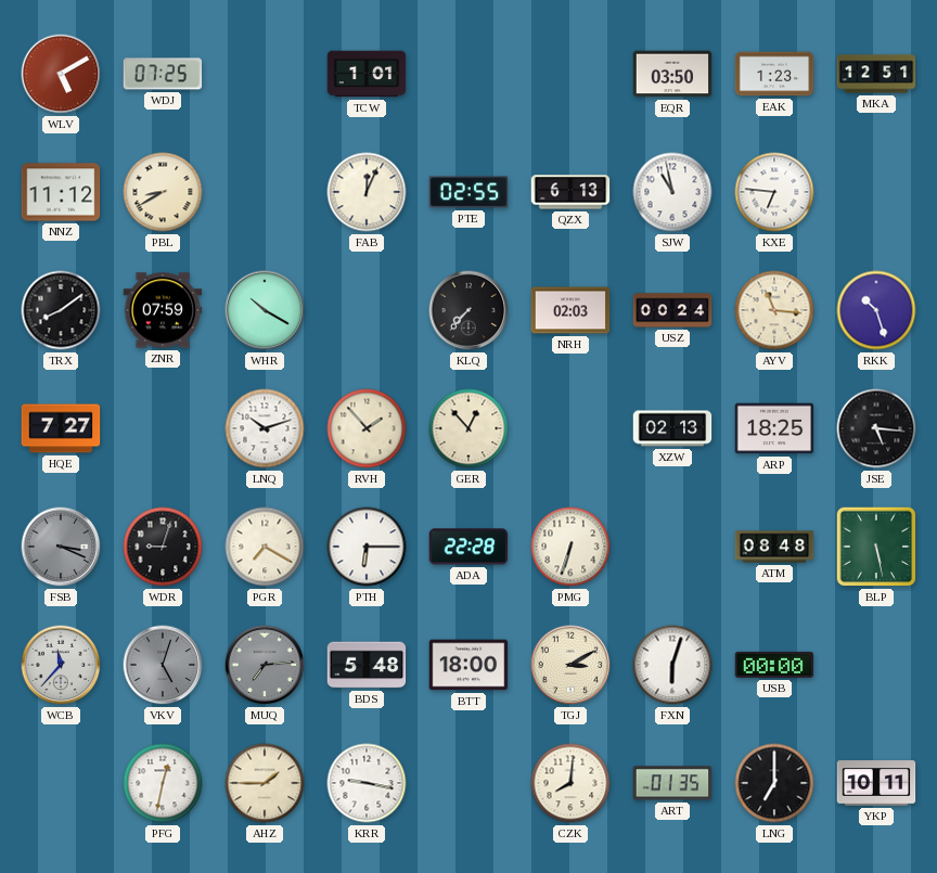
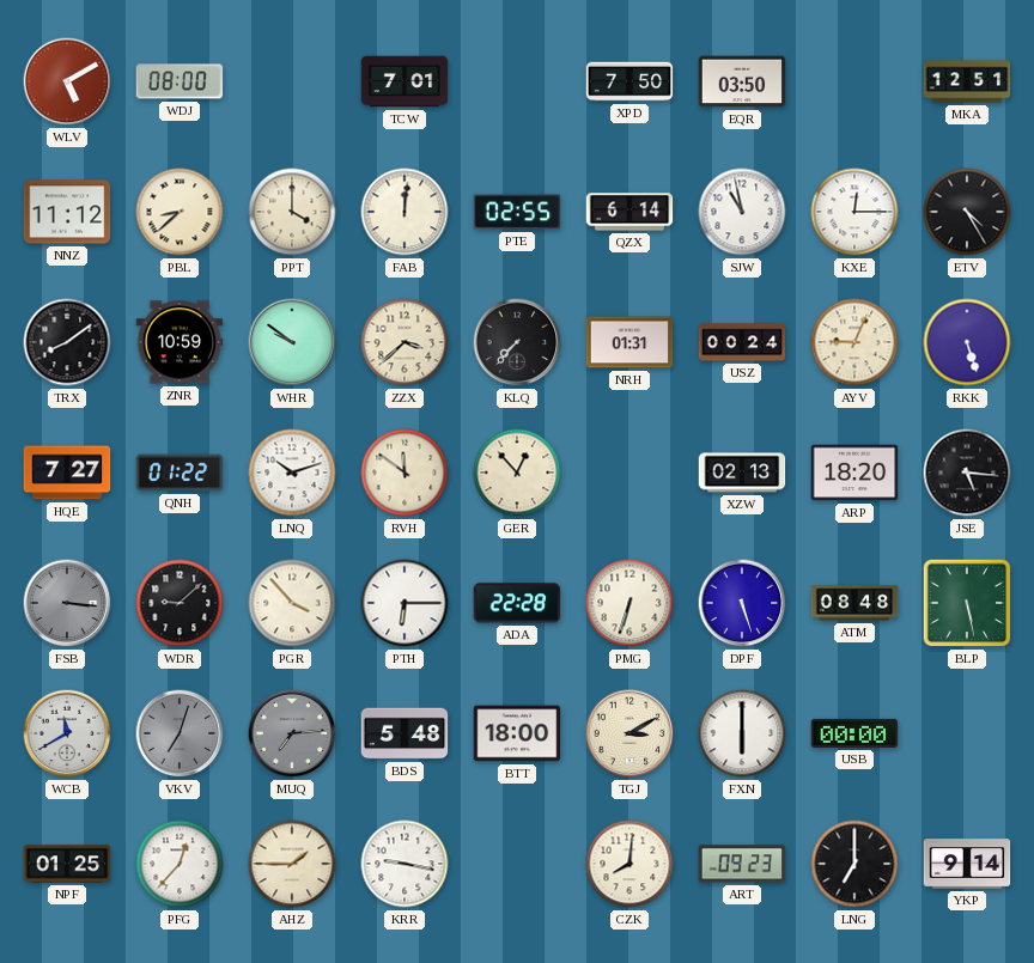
WDJ: 07:25 -> 08:00 (180, 81)
TCW: 1:01 -> 7:01 (405, 81)
XPD: none -> 7:50 (629, 81)
EAK: 1:23 -> none (774, 74)
PBL: 8:40 -> 8:38 (180, 212)
PPT: none -> 4:00 (292, 212)
FAB: 12:04 -> 12:01 (405, 212)
QZX: 6:13 -> 6:14 (629, 212)
KXE: 6:46 -> 12:15 (854, 212)
ETV: none -> 4:25 (967, 212)
ZNR: 07:59 -> 10:59 (180, 342)
WHR: 10:20 -> 9:51 (292, 342)
ZZX: none -> 3:38 (405, 342)
NRH: 02:03 -> 01:31 (629, 342)
AYV: 11:16 -> 9:04 (854, 342)
RKK: 10:27 -> 5:27 (967, 342)
QNH: none -> 01:22 (180, 473)
RVH: 1:53 -> 11:51 (405, 473)
ARP: 18:25 -> 18:20 (854, 473)
FSB: 3:19 -> 3:16 (67, 603)
WDR: 9:03 -> 9:08 (180, 603)
PGR: 7:20 -> 3:53 (292, 603)
DPF: none -> 5:27 (742, 603)
WCB: 11:37 -> 11:40 (67, 733)
VKV: 5:03 -> 7:03 (180, 733)
FXN: 6:03 -> 6:00 (742, 733)
NPF: none -> 01:25 (67, 864)
PFG: 12:32 -> 12:37 (180, 864)
ART: 01:35 -> 09:23 (742, 864)
YKP: 10:11 -> 9:14 (967, 864)
